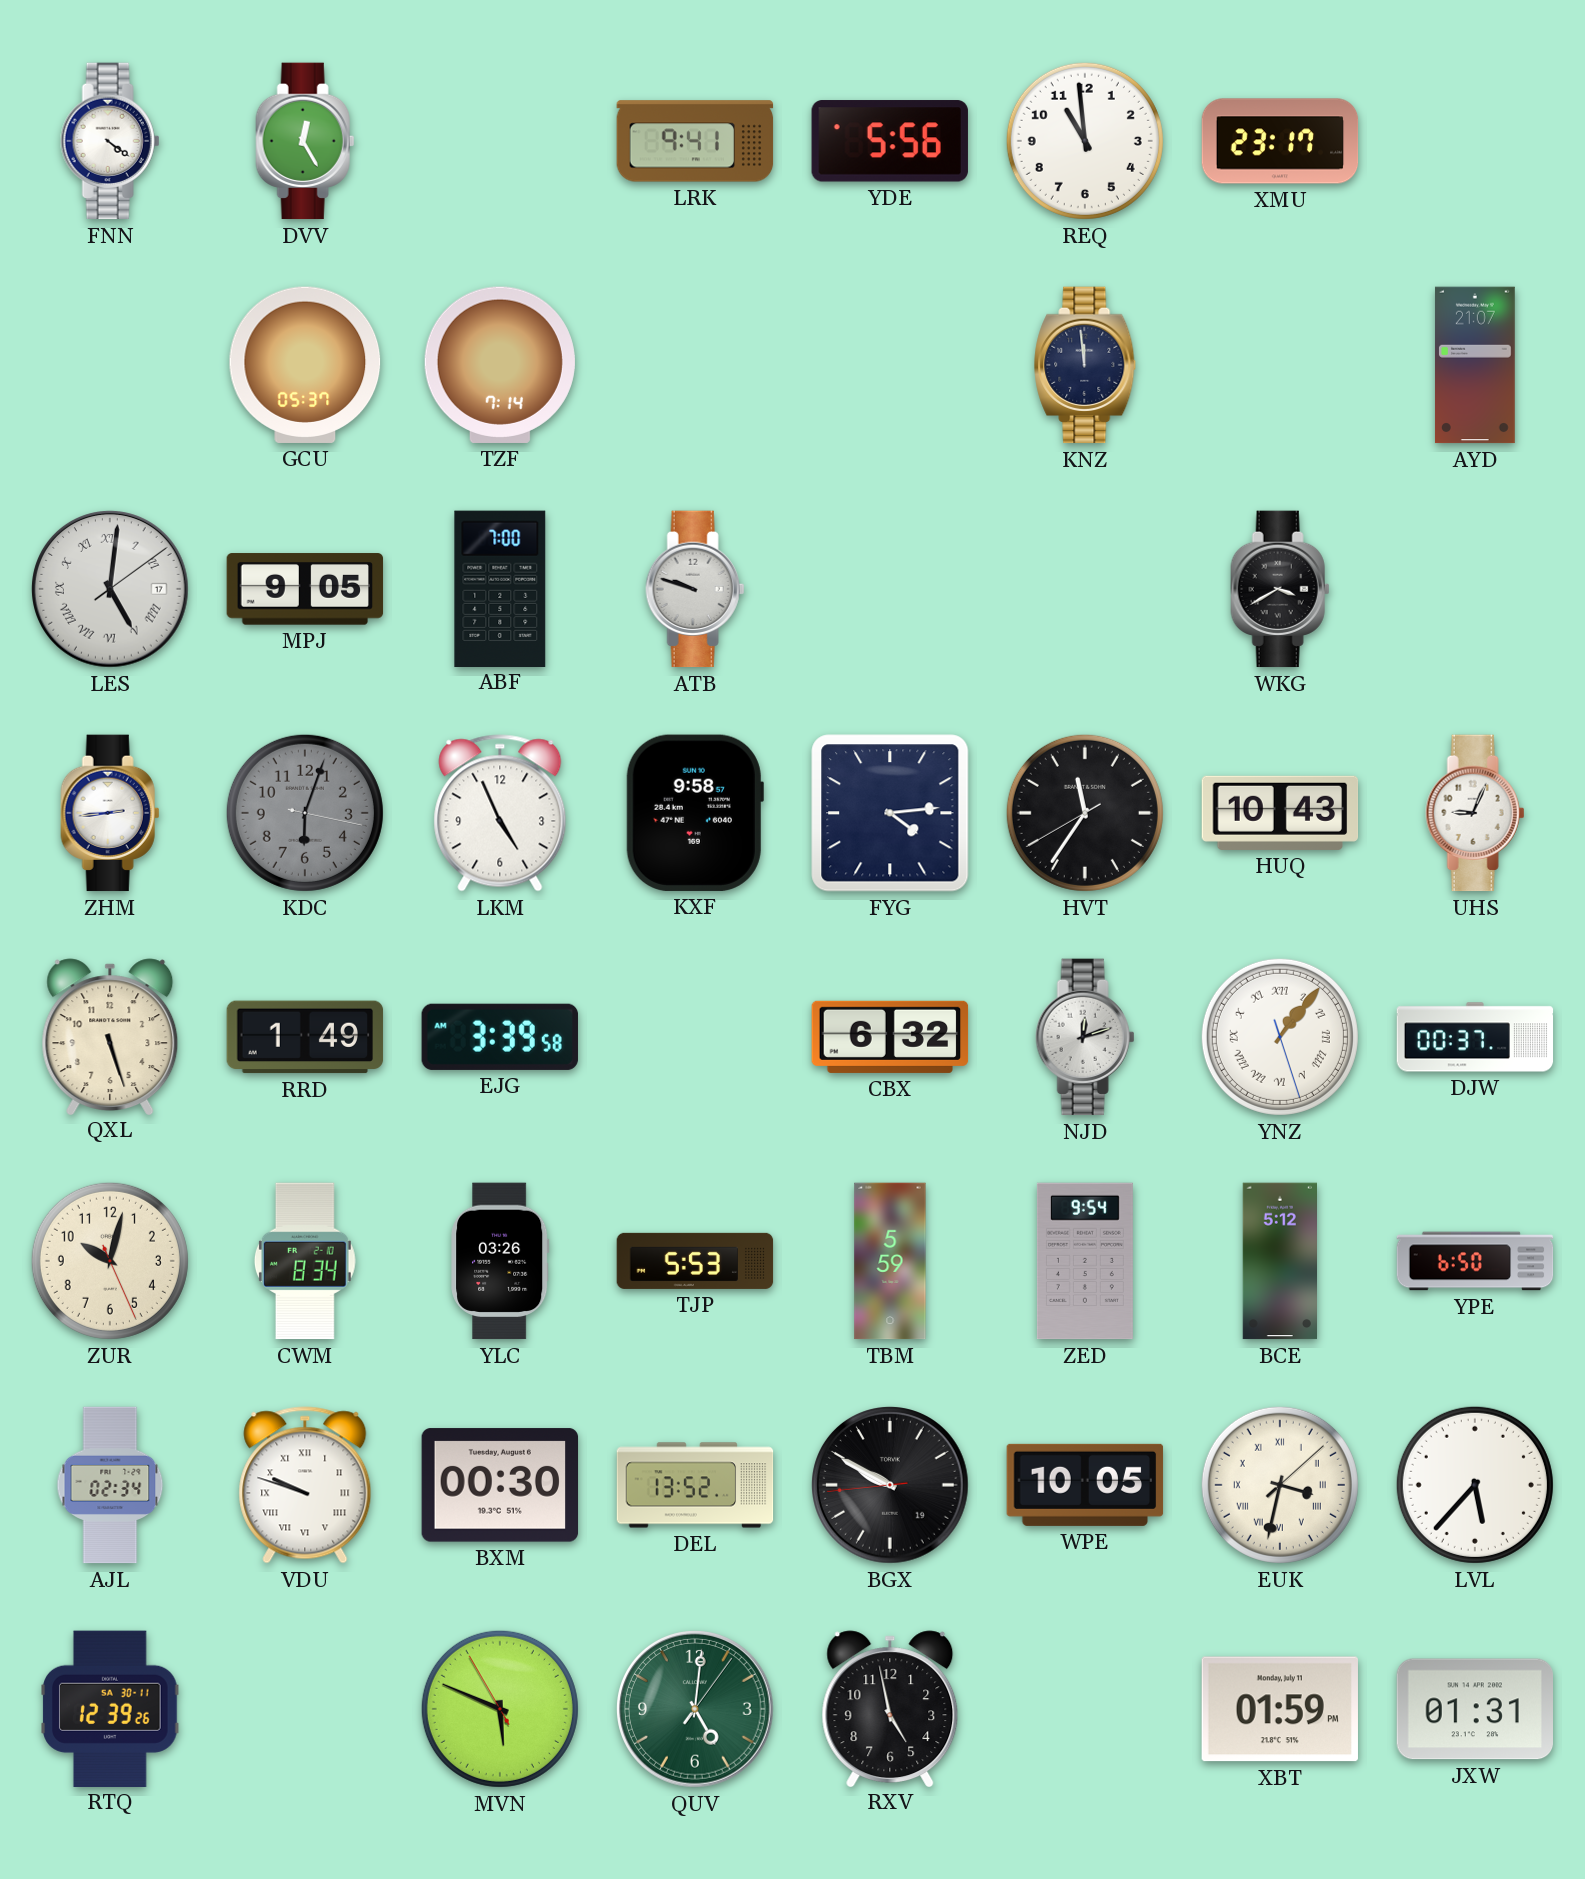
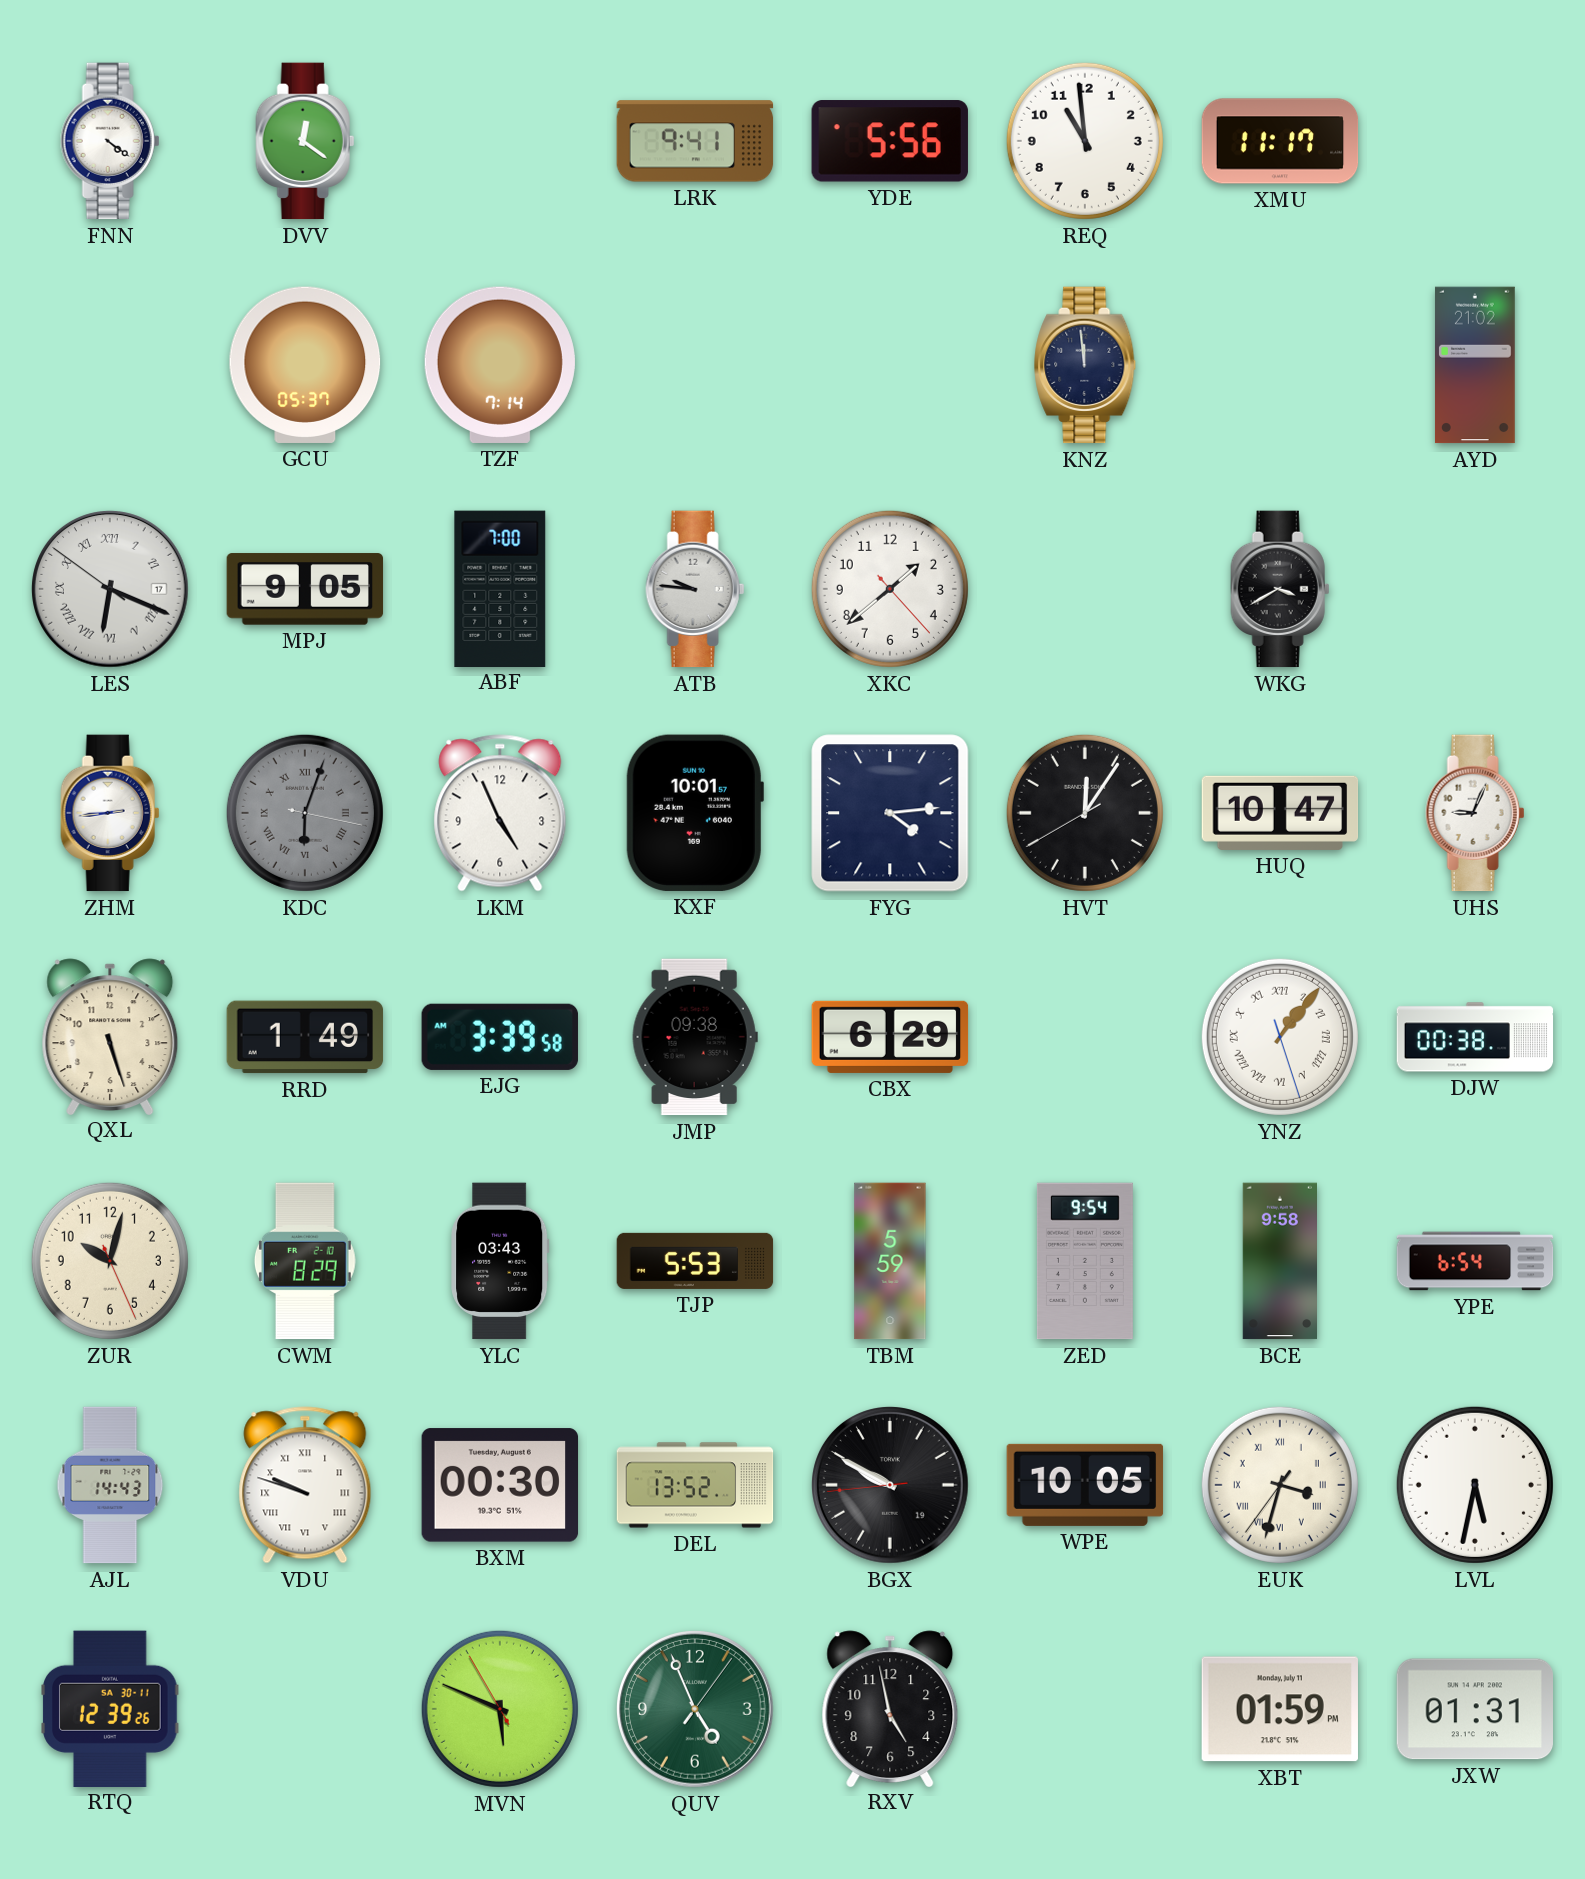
DVV: 12:25 -> 12:21 (305, 141)
XMU: 23:17 -> 11:17 (1280, 141)
AYD: 21:07 -> 21:02 (1475, 365)
LES: 5:01 -> 6:18 (111, 590)
ATB: 9:48 -> 9:46 (695, 589)
XKC: none -> 1:38 (890, 589)
KDC numerals: Arabic -> Roman (305, 813)
KXF: 9:58 -> 10:01 (695, 813)
HVT: 11:35 -> 12:05 (1085, 813)
HUQ: 10:43 -> 10:47 (1280, 813)
JMP: none -> 09:38 (695, 1037)
CBX: 6:32 -> 6:29 (890, 1037)
NJD: 12:12 -> none (1085, 1037)
DJW: 00:37 -> 00:38 (1475, 1037)
CWM: 8:34 -> 8:29 (305, 1261)
YLC: 03:26 -> 03:43 (500, 1261)
BCE: 5:12 -> 9:58 (1279, 1261)
YPE: 6:50 -> 6:54 (1475, 1261)
AJL: 02:34 -> 14:43 (110, 1485)
EUK: 3:32:08 -> 3:32:36 (1280, 1485)
LVL: 5:37 -> 5:32 (1475, 1485)
QUV: 5:01 -> 4:56 (696, 1710)
